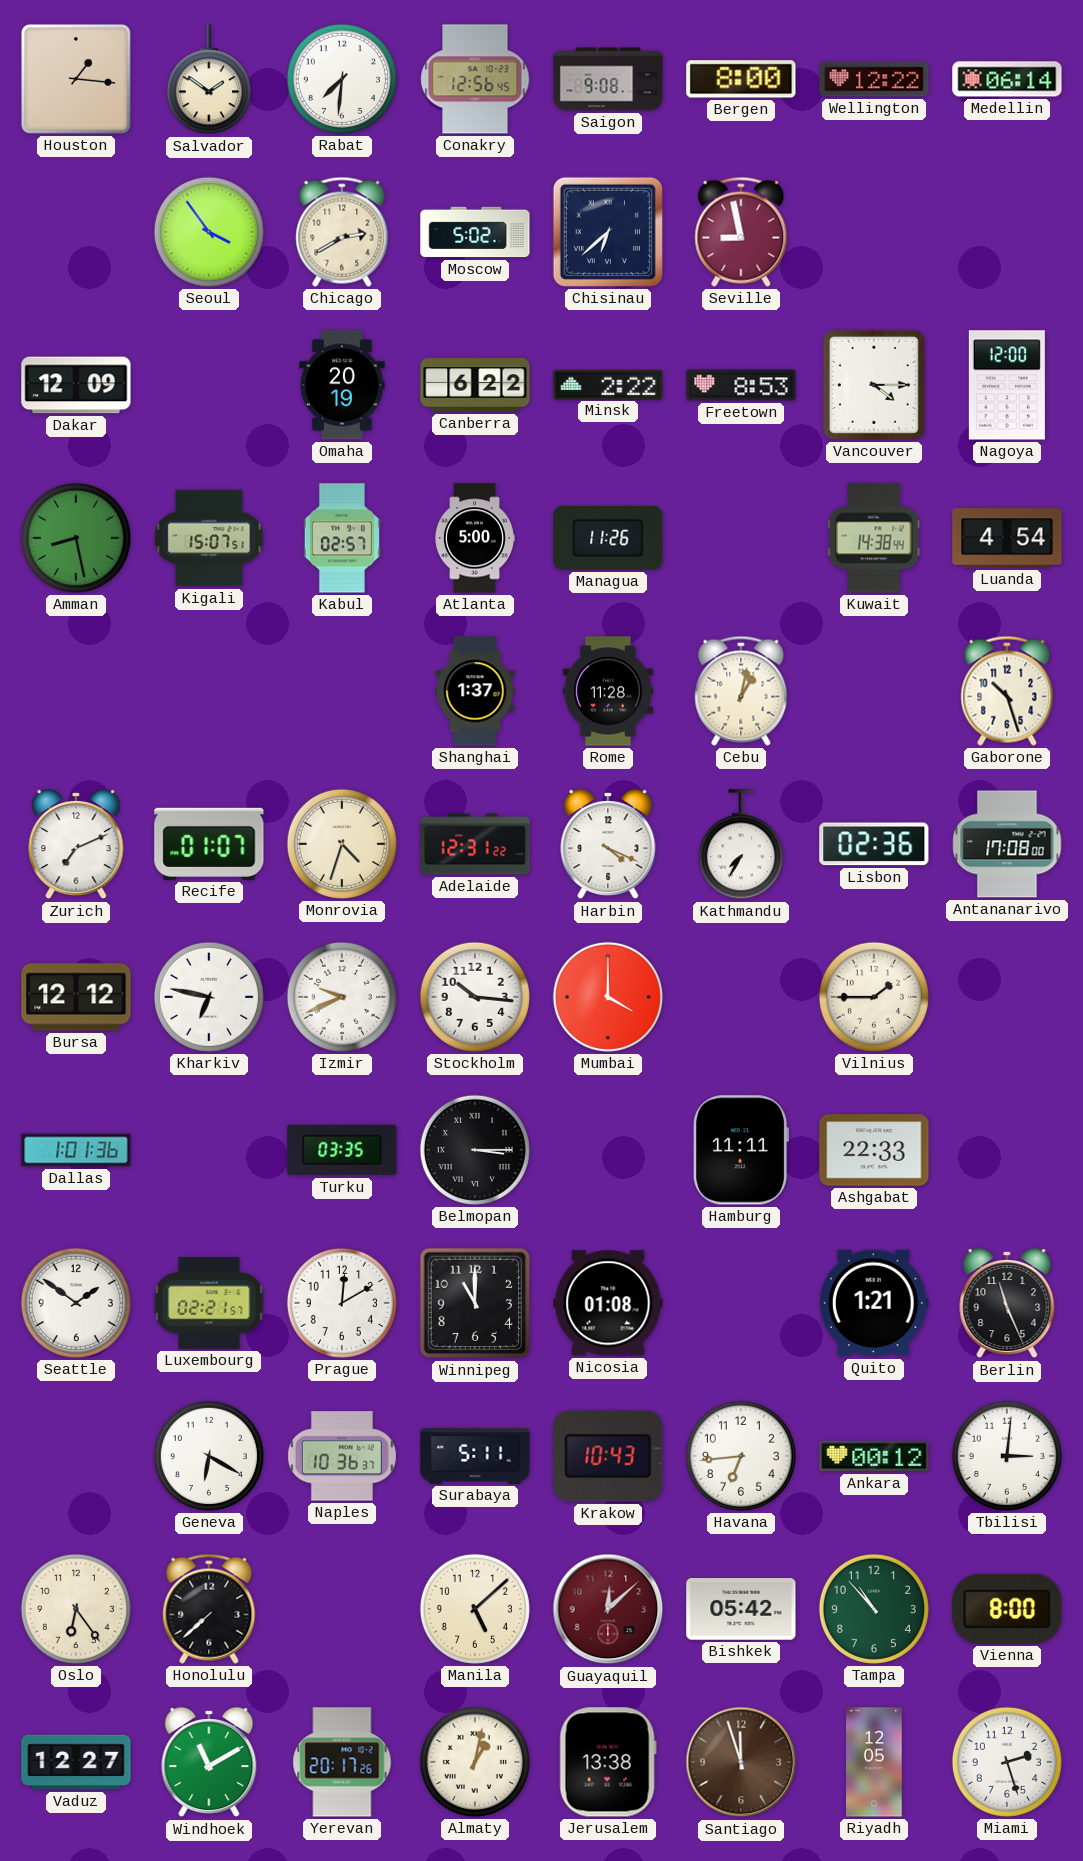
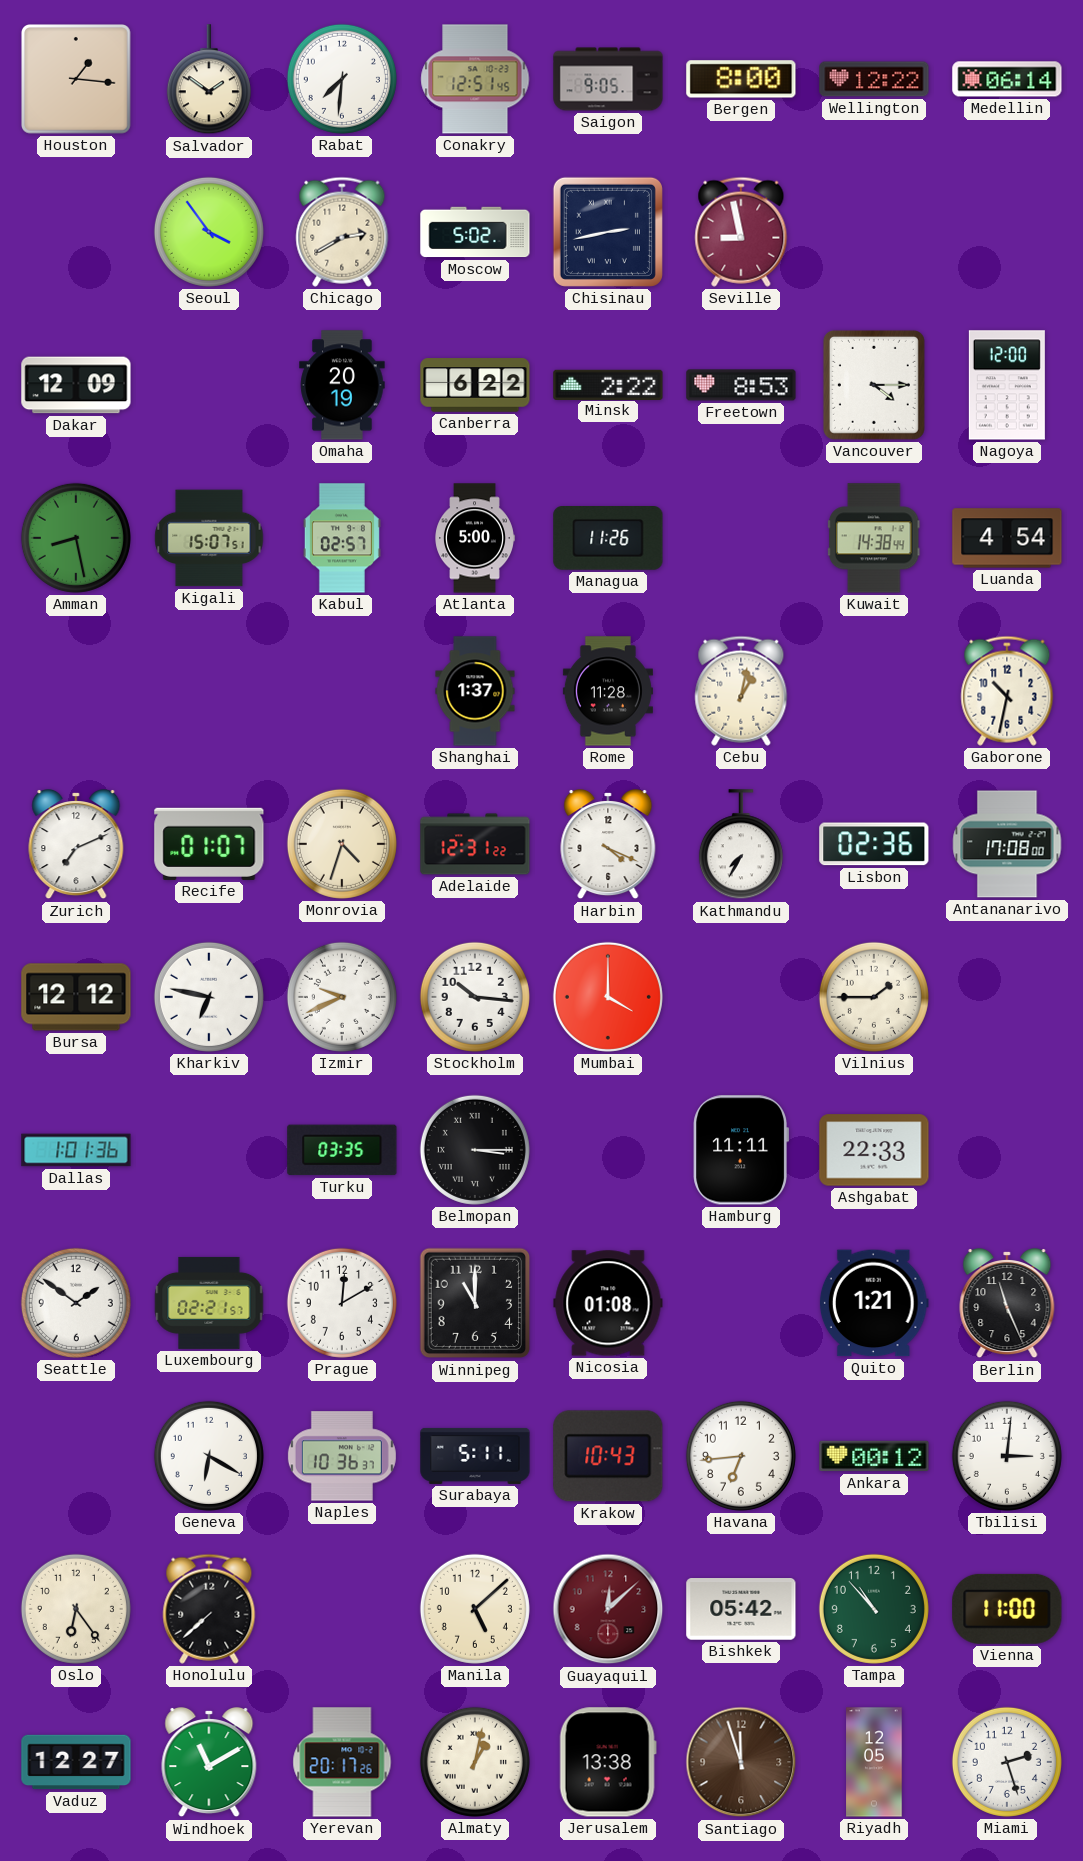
Conakry: 12:56 -> 12:51 (475, 79)
Saigon: 9:08 -> 9:05 (608, 79)
Chisinau: 6:38 -> 2:43 (608, 232)
Gaborone: 10:27 -> 10:32 (1007, 691)
Vienna: 8:00 -> 11:00 (1007, 1609)
